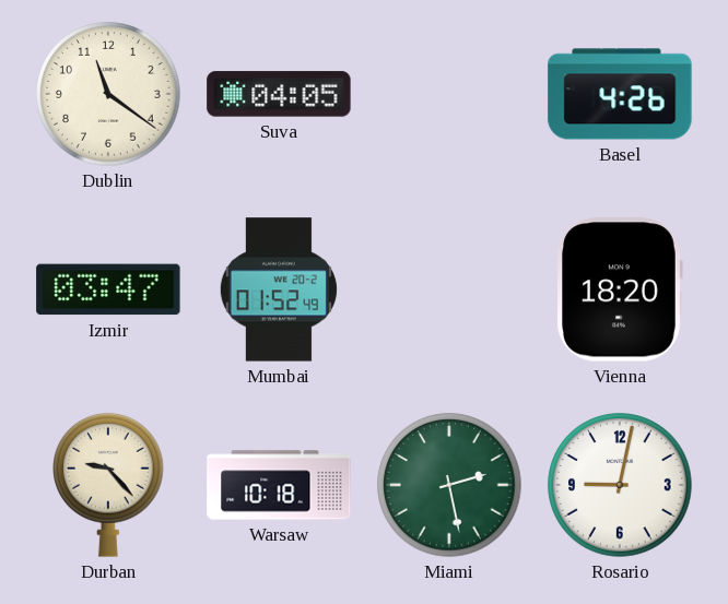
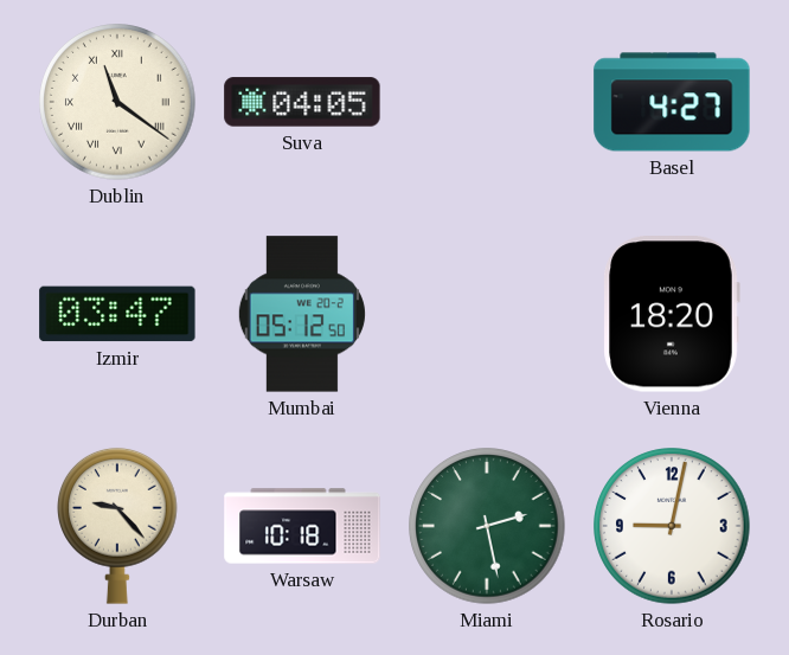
Dublin numerals: Arabic -> Roman (117, 102)
Basel: 4:26 -> 4:27 (672, 102)
Mumbai: 01:52 -> 05:12 (302, 314)
